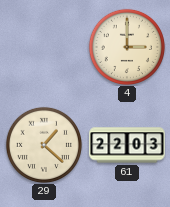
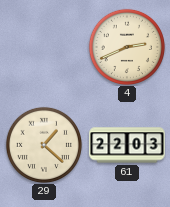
4: 3:00 -> 2:41 (127, 47)
